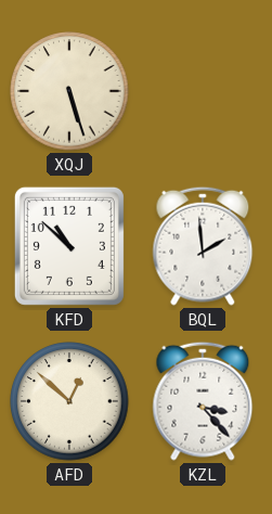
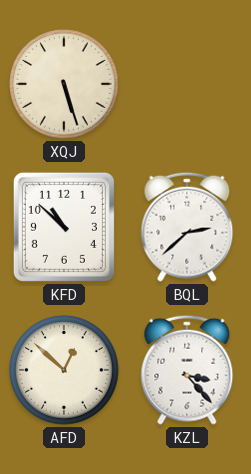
BQL: 1:59 -> 2:38 (187, 227)
